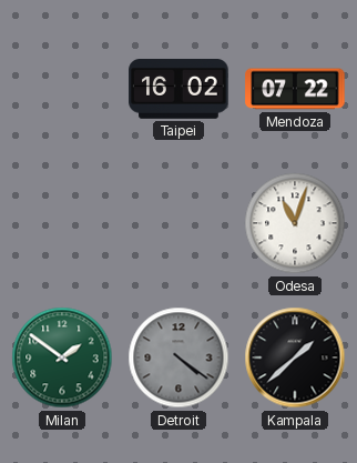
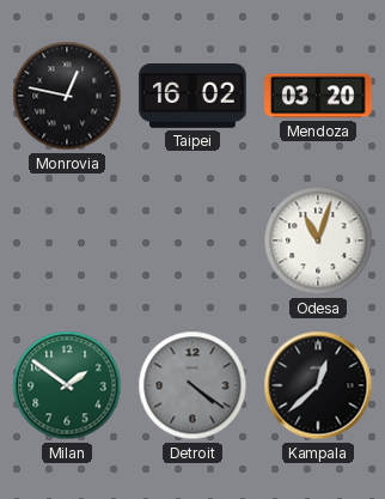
Monrovia: none -> 12:47 (67, 96)
Mendoza: 07:22 -> 03:20 (318, 96)
Kampala: 1:38 -> 12:38 (318, 385)
